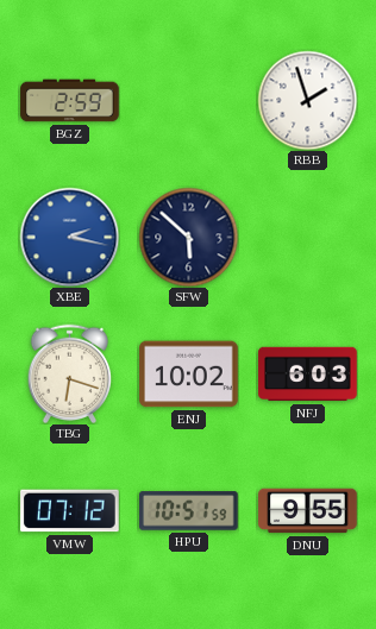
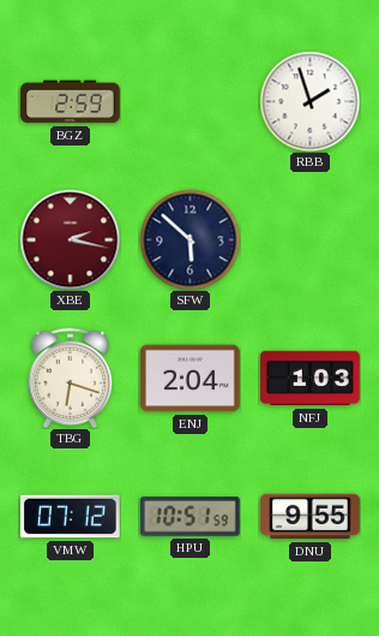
XBE dial: blue -> burgundy (70, 239)
ENJ: 10:02 -> 2:04 (191, 379)
NFJ: 6:03 -> 1:03 (311, 379)
